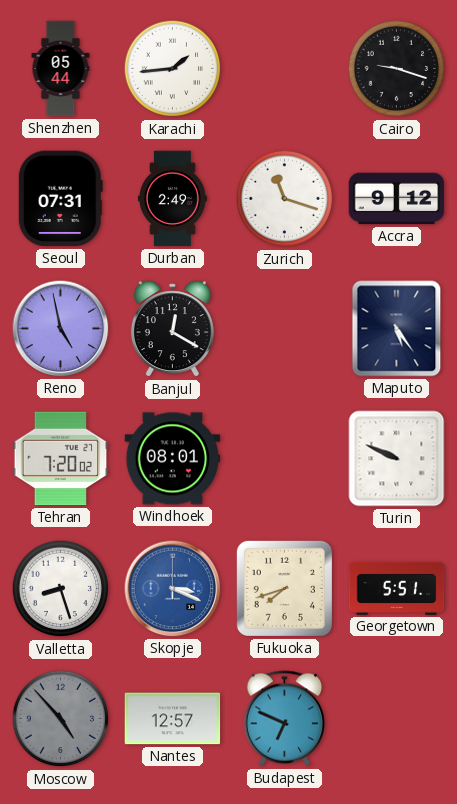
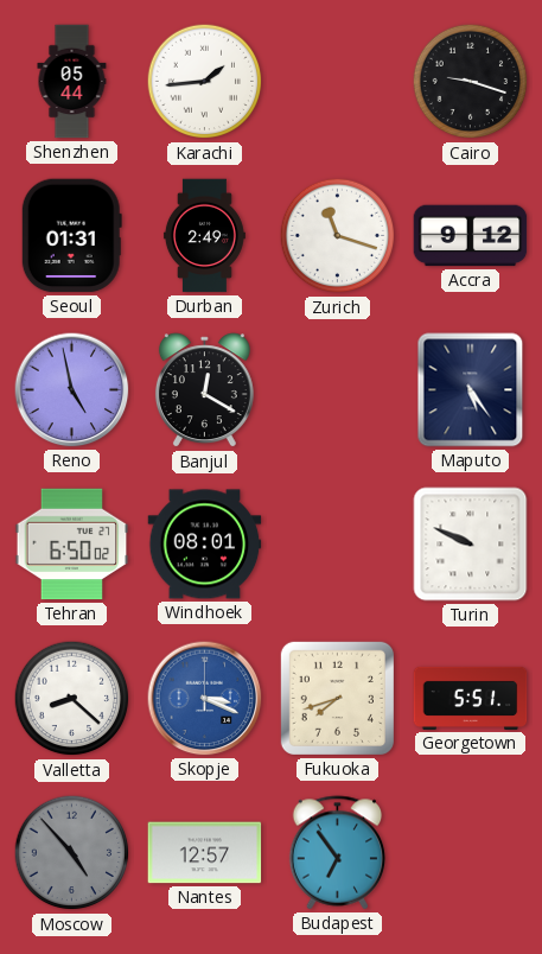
Seoul: 07:31 -> 01:31 (71, 236)
Tehran: 7:20 -> 6:50 (72, 545)
Valletta: 8:27 -> 8:22 (72, 699)
Budapest: 6:49 -> 6:54 (338, 853)
